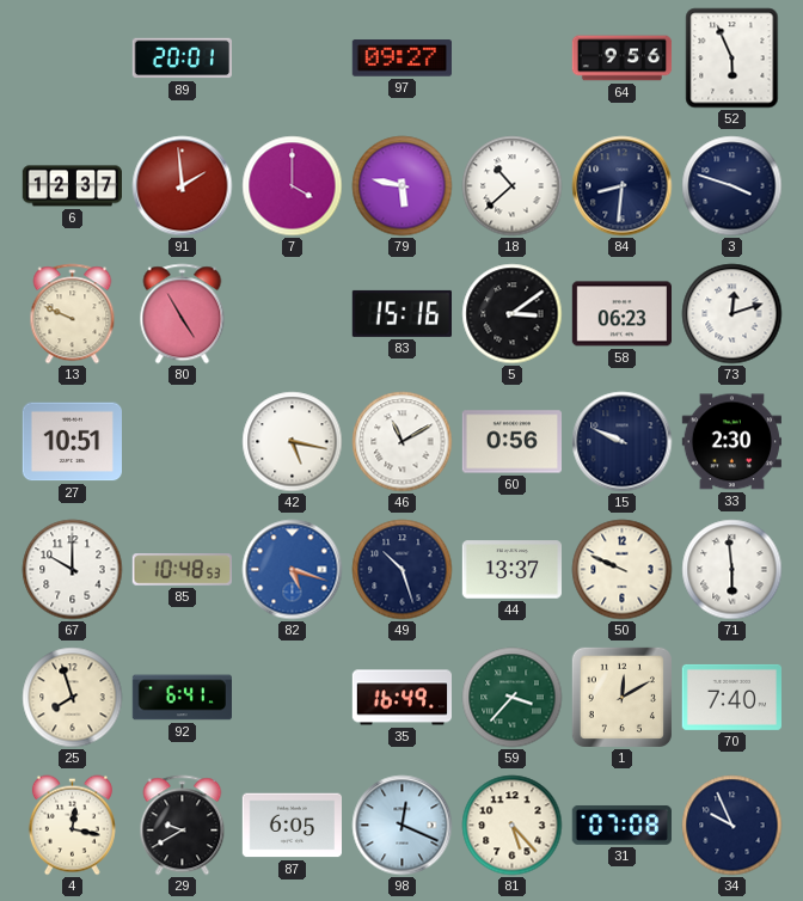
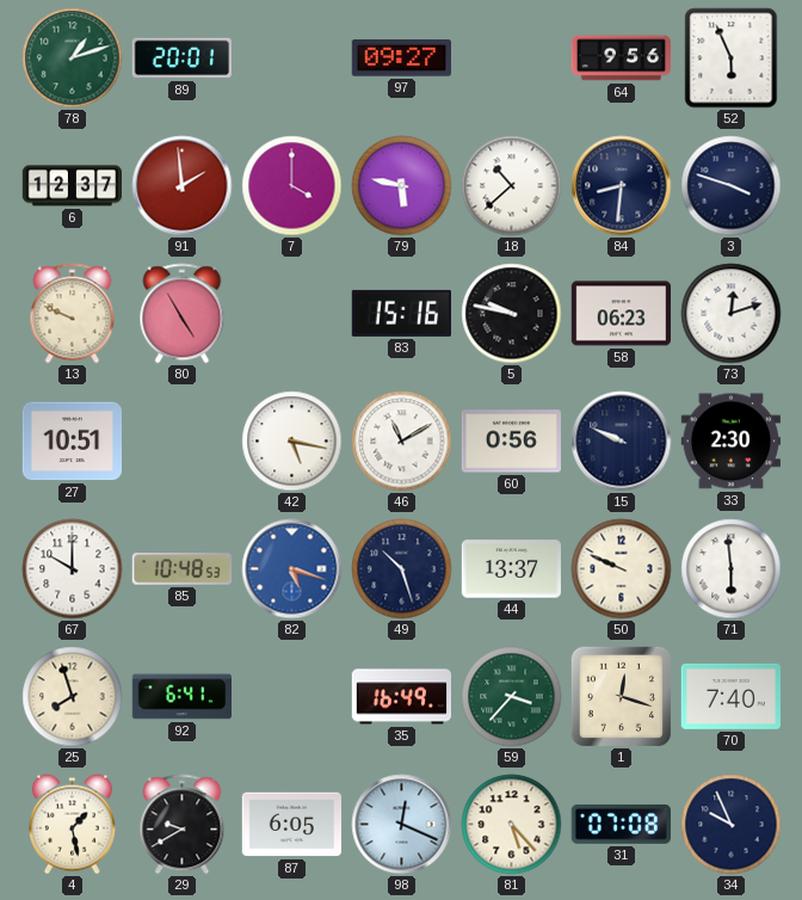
78: none -> 1:12 (73, 58)
5: 3:09 -> 9:47 (512, 314)
1: 12:10 -> 12:18 (621, 696)
4: 12:17 -> 1:28 (72, 825)
